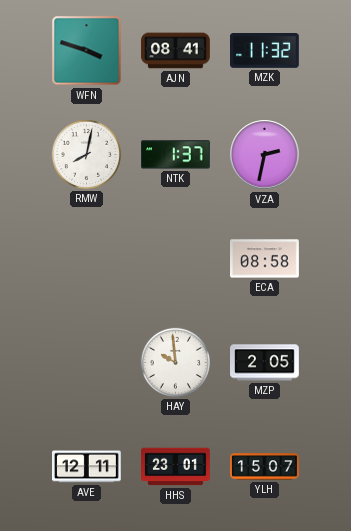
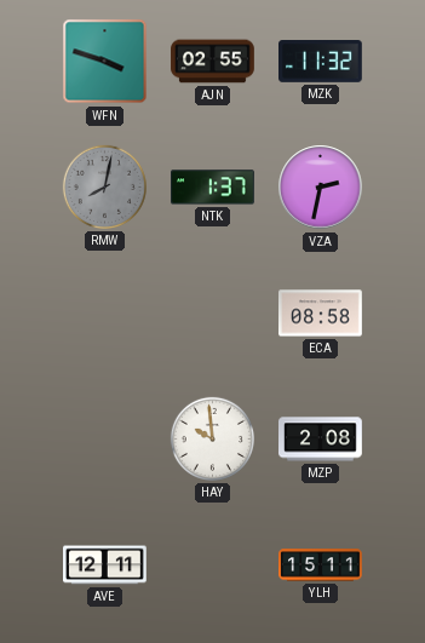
AJN: 08:41 -> 02:55 (213, 62)
RMW dial: white -> grey (104, 186)
MZP: 2:05 -> 2:08 (321, 440)
HHS: 23:01 -> none (176, 467)
YLH: 15:07 -> 15:11 (321, 566)
